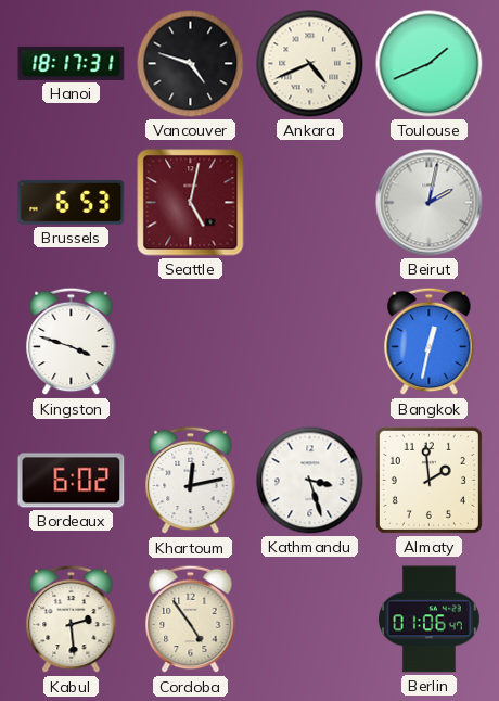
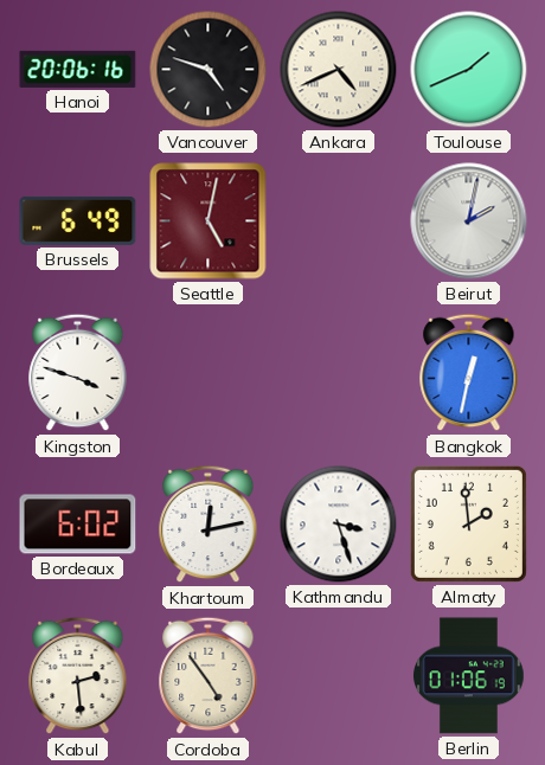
Hanoi: 18:17 -> 20:06 (78, 69)
Brussels: 6:53 -> 6:49 (78, 220)
Berlin: 01:06:47 -> 01:06:19 (469, 676)
